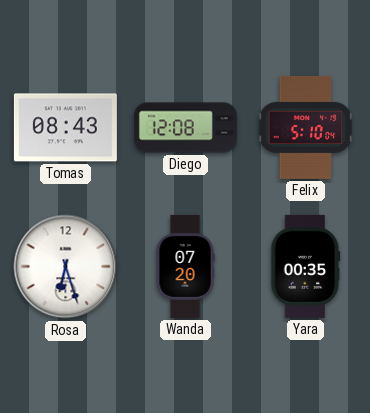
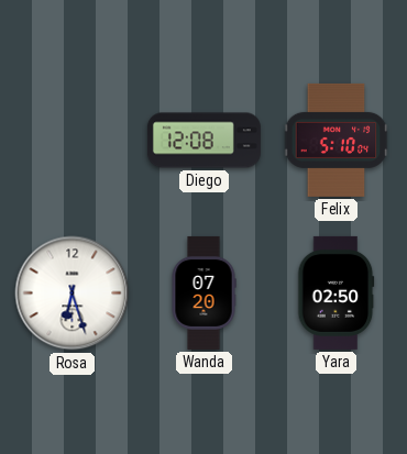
Tomas: 08:43 -> none (65, 128)
Yara: 00:35 -> 02:50 (337, 292)
